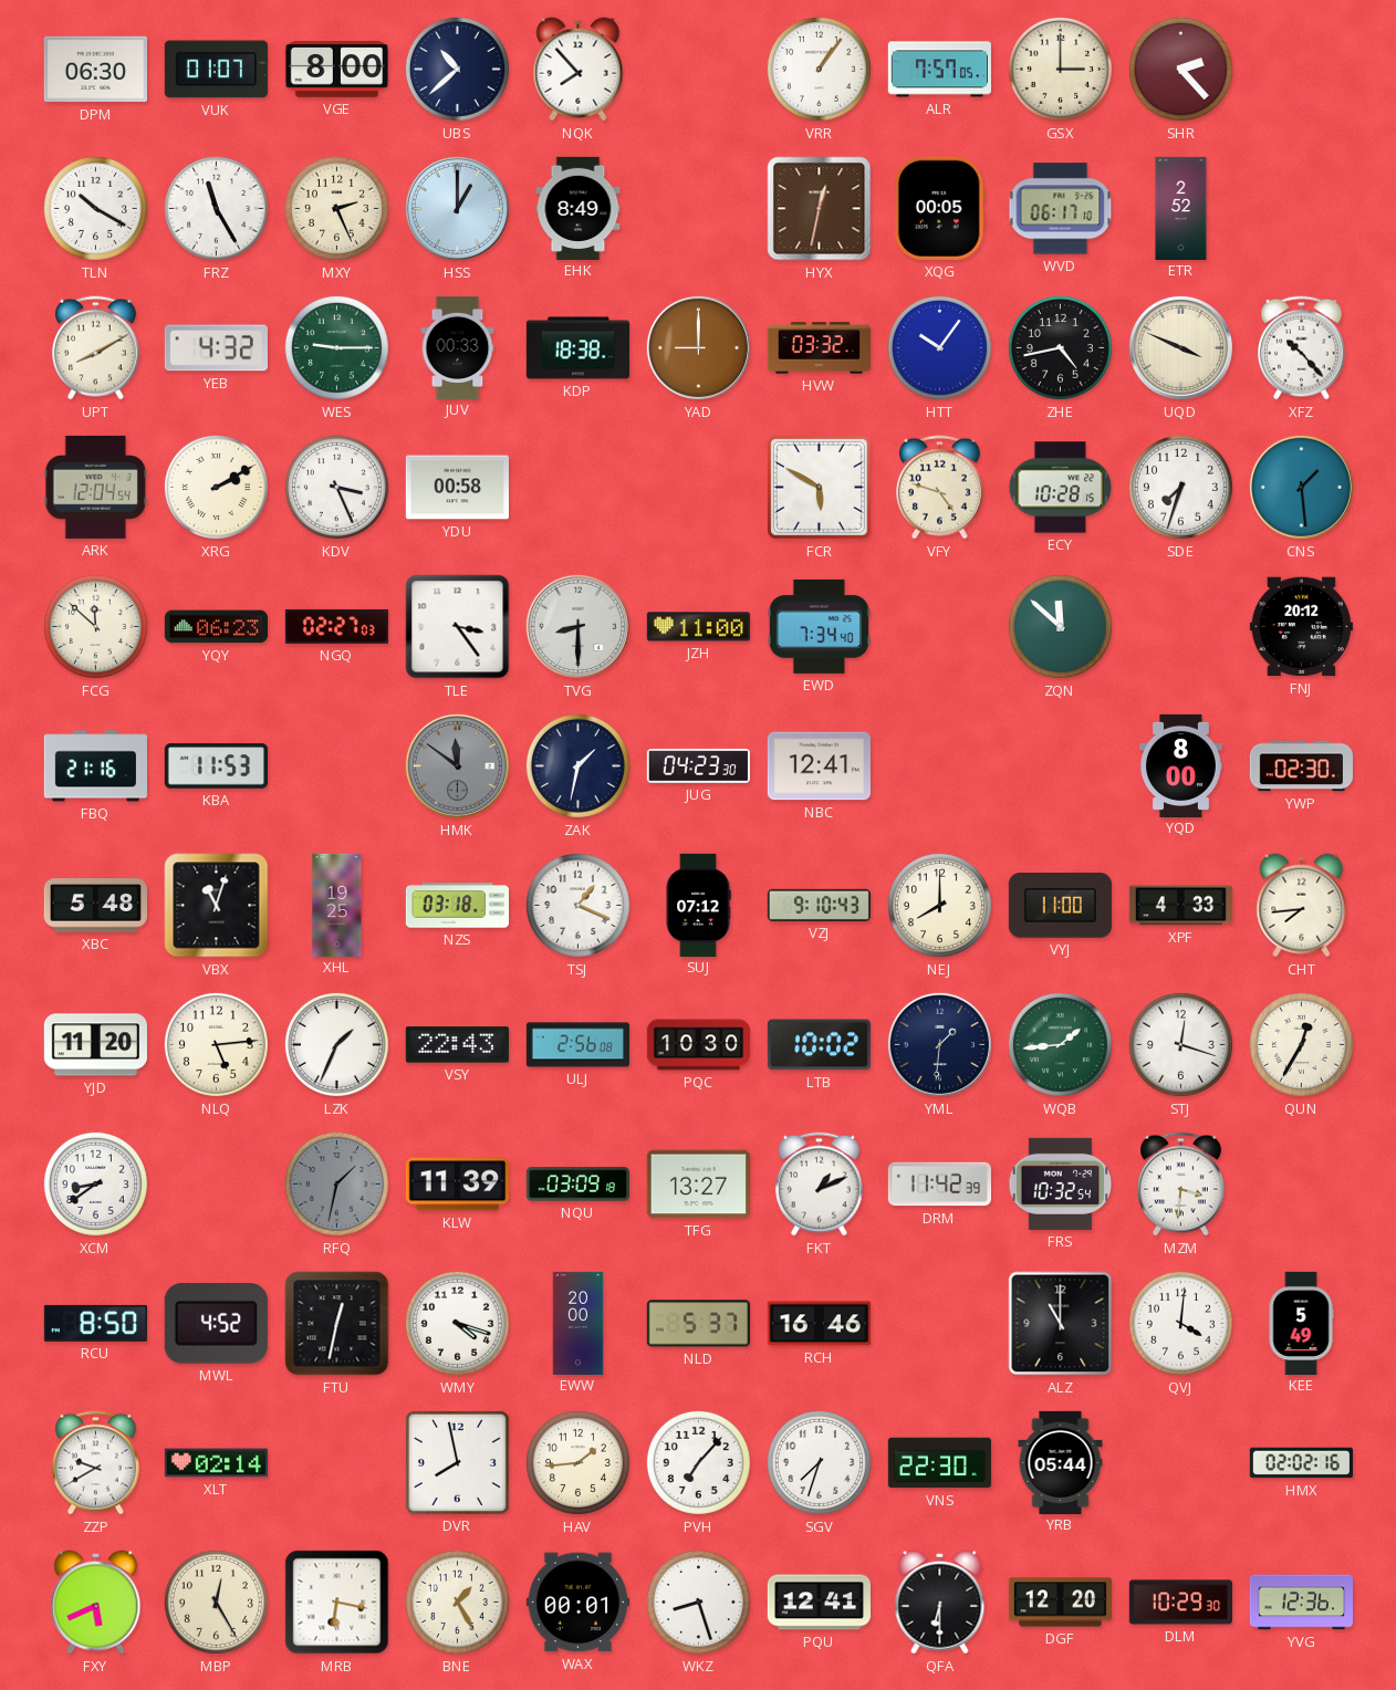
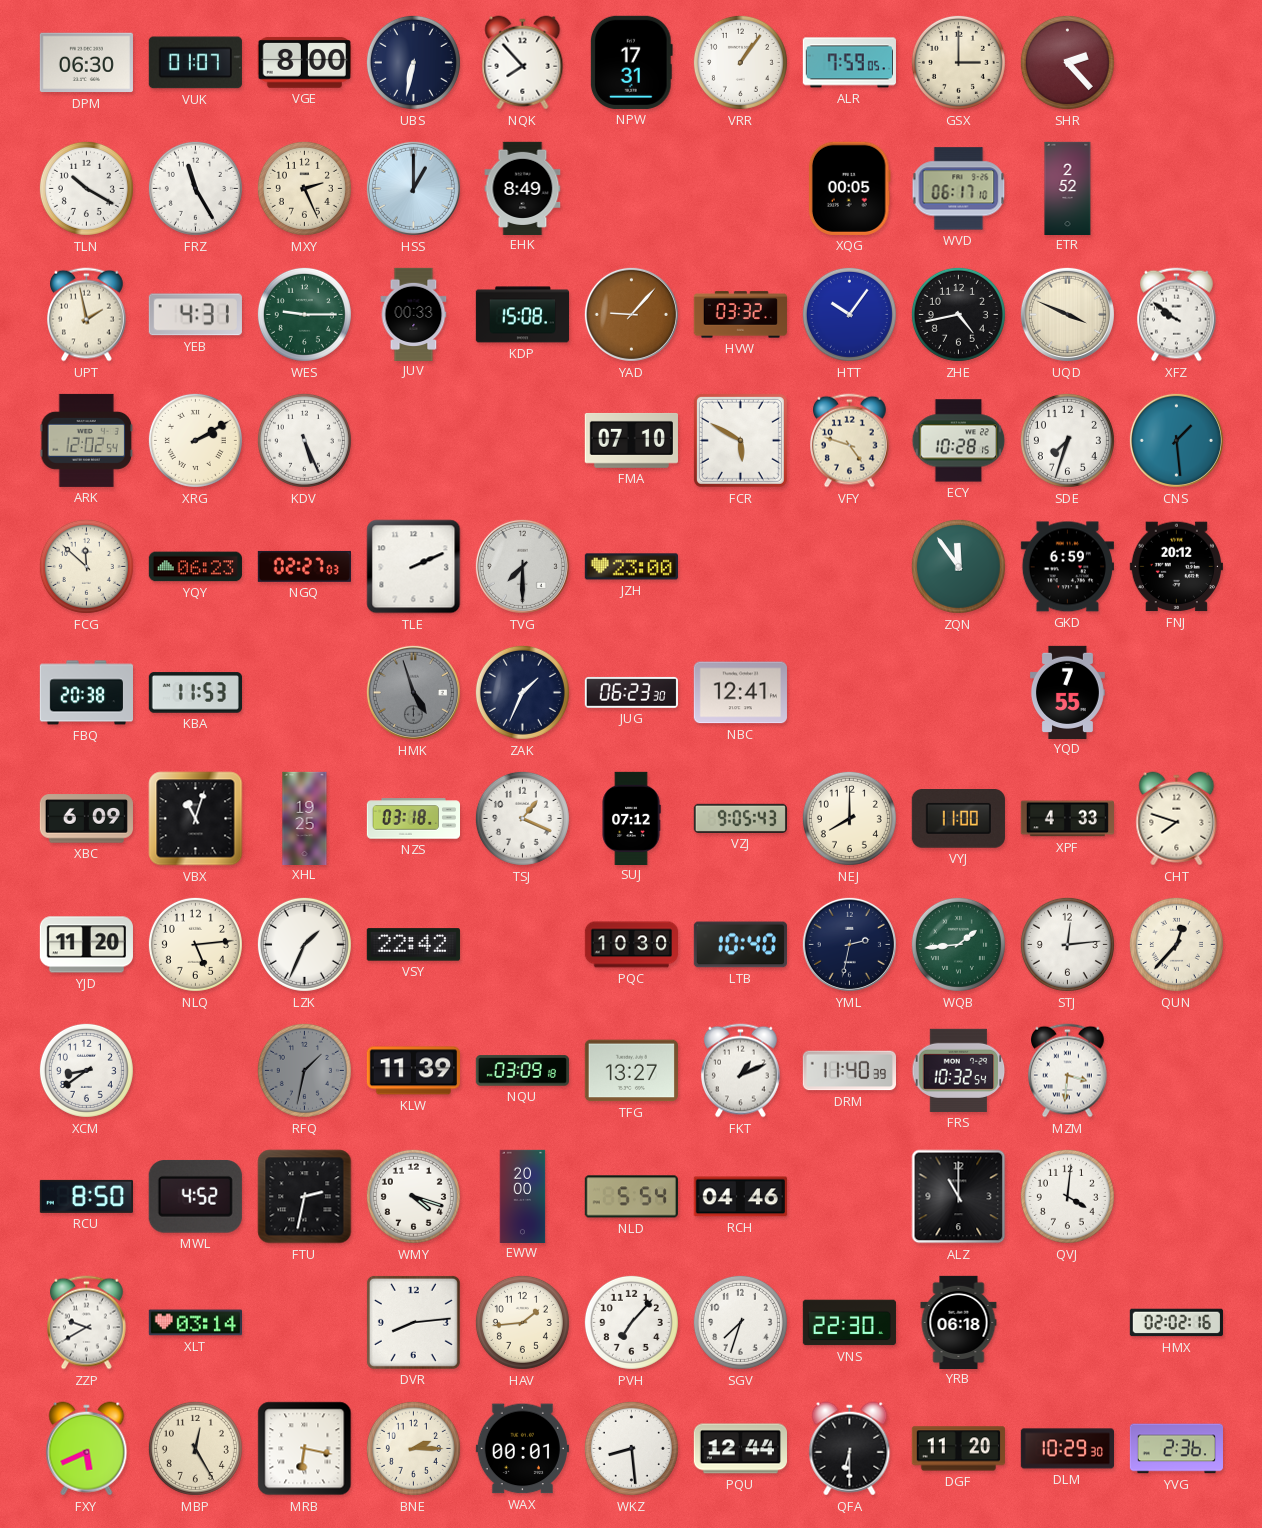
UBS: 10:38 -> 6:32 (413, 62)
NPW: none -> 17:31 (631, 62)
ALR: 7:57 -> 7:59 (849, 63)
HYX: 12:32 -> none (820, 209)
UPT: 8:10 -> 1:58 (87, 315)
YEB: 4:32 -> 4:31 (195, 315)
KDP: 18:38 -> 15:08 (522, 315)
YAD: 9:00 -> 9:07 (631, 314)
XFZ: 10:23 -> 9:51 (1177, 315)
ARK: 12:04 -> 12:02 (86, 440)
KDV: 3:26 -> 5:26 (304, 440)
YDU: 00:58 -> none (457, 488)
FMA: none -> 07:10 (631, 440)
TLE: 3:24 -> 2:11 (414, 567)
TVG: 8:30 -> 7:30 (522, 566)
JZH: 11:00 -> 23:00 (631, 567)
EWD: 7:34 -> none (819, 626)
ZQN: 11:52 -> 11:54 (958, 566)
GKD: none -> 6:59 (1067, 567)
FBQ: 21:16 -> 20:38 (86, 693)
HMK: 11:51 -> 4:57 (413, 692)
ZAK: 1:32 -> 1:34 (522, 692)
JUG: 04:23 -> 06:23 (631, 692)
YQD: 8:00 -> 7:55 (1067, 692)
YWP: 02:30 -> none (1301, 766)
XBC: 5:48 -> 6:09 (86, 819)
VZJ: 9:10 -> 9:05 (740, 818)
CHT: 7:44 -> 7:48 (1177, 819)
VSY: 22:43 -> 22:42 (413, 945)
ULJ: 2:56 -> none (577, 1045)
LTB: 10:02 -> 10:40 (740, 945)
YML: 1:31 -> 2:32 (849, 944)
STJ: 12:18 -> 12:14 (1067, 944)
QUN: 12:35 -> 12:37 (1176, 944)
DRM: 11:42 -> 11:40 (849, 1071)
FTU: 12:32 -> 2:32 (305, 1197)
NLD: 5:37 -> 5:54 (631, 1197)
RCH: 16:46 -> 04:46 (740, 1197)
KEE: 5:49 -> none (1301, 1323)
XLT: 02:14 -> 03:14 (195, 1323)
DVR: 7:58 -> 8:14 (413, 1322)
YRB: 05:44 -> 06:18 (959, 1322)
BNE: 1:25 -> 2:15 (413, 1448)
WKZ: 8:27 -> 8:29 (631, 1448)
PQU: 12:41 -> 12:44 (740, 1449)
DGF: 12:20 -> 11:20 (958, 1449)
YVG: 12:36 -> 2:36 (1176, 1449)
